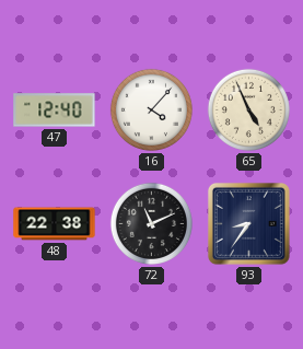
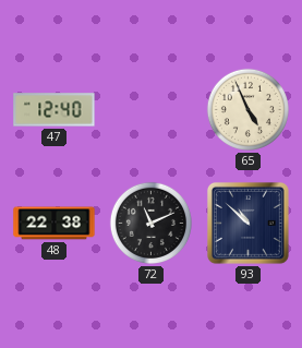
16: 4:07 -> none (151, 109)
93: 8:36 -> 10:52 (247, 223)
